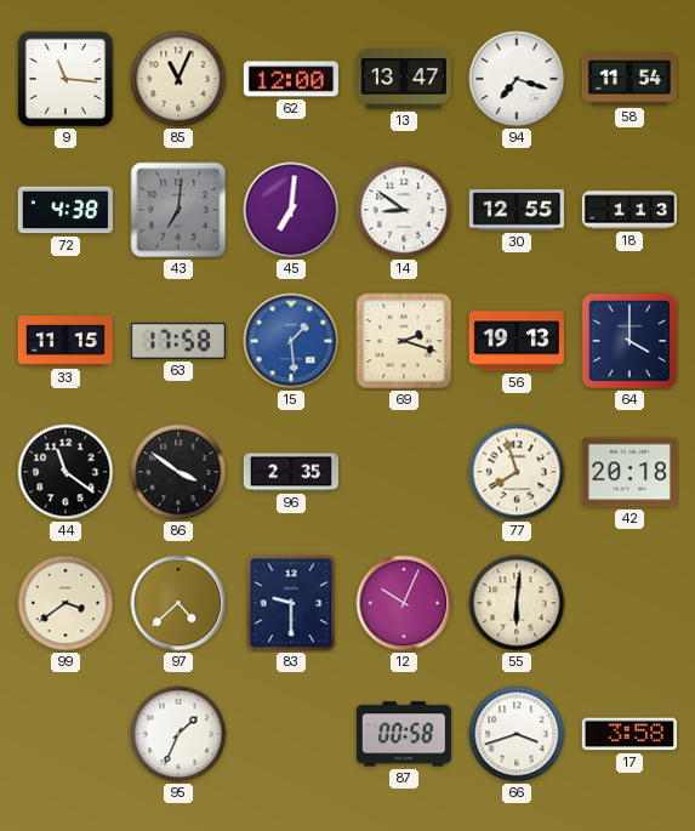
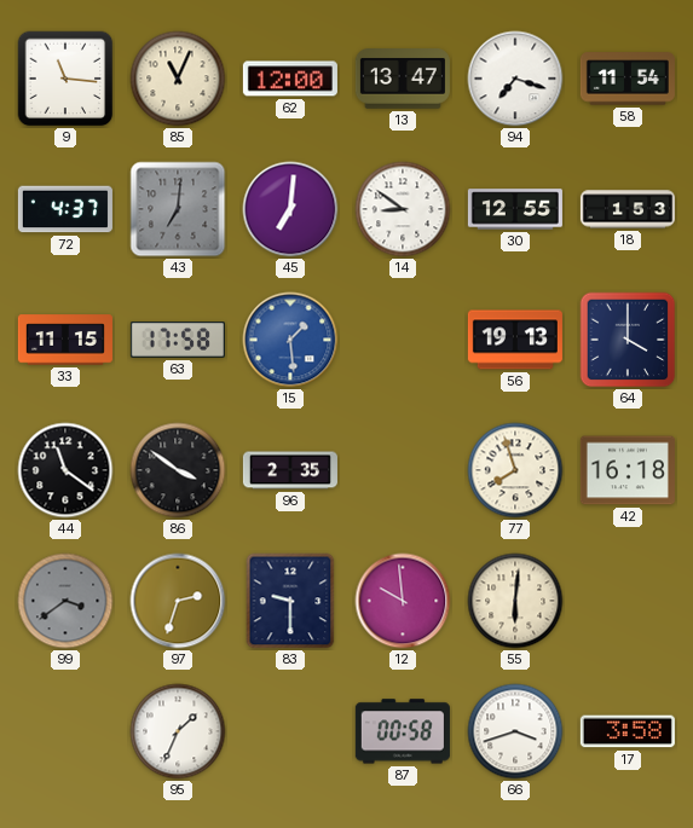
72: 4:38 -> 4:37 (65, 209)
18: 1:13 -> 1:53 (628, 209)
69: 2:18 -> none (404, 341)
42: 20:18 -> 16:18 (628, 470)
99 dial: cream -> grey (65, 601)
97: 4:38 -> 2:33 (178, 601)
12: 10:04 -> 9:59 (403, 601)
